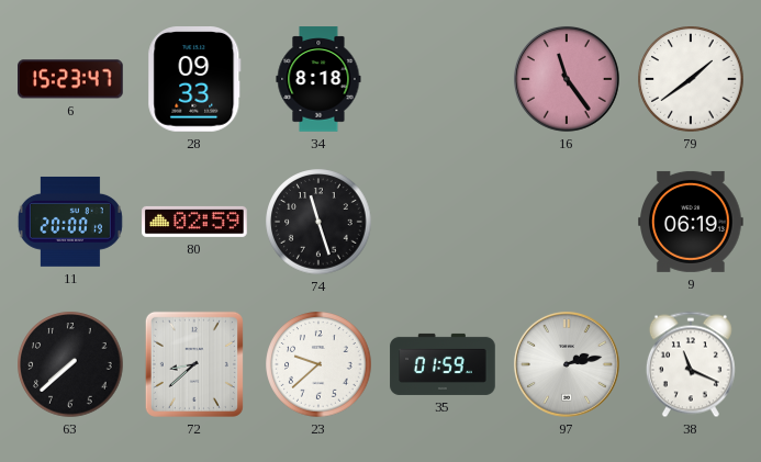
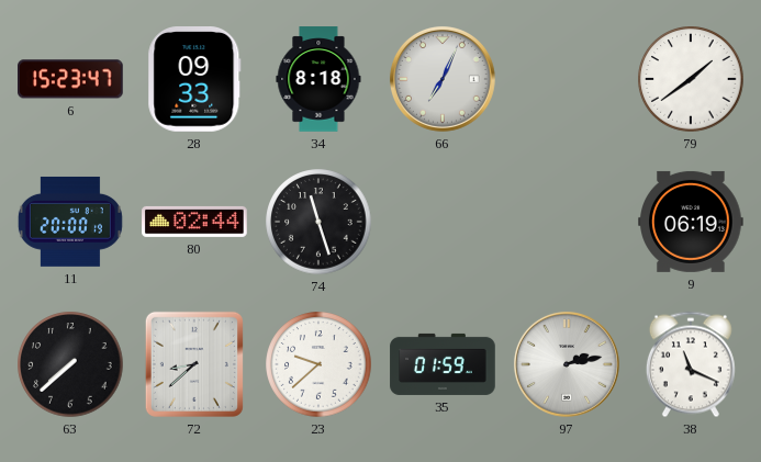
66: none -> 7:04 (443, 79)
16: 11:24 -> none (567, 79)
80: 02:59 -> 02:44 (194, 222)
